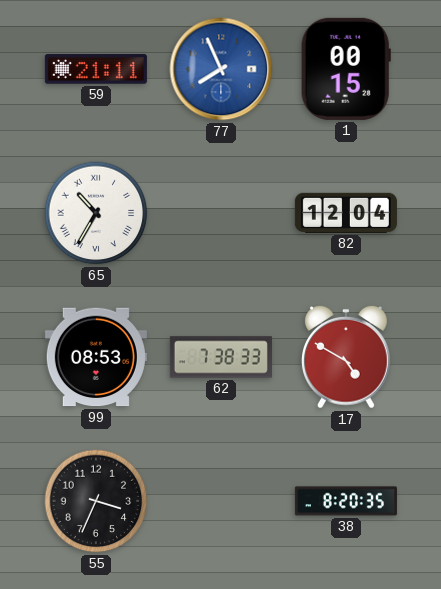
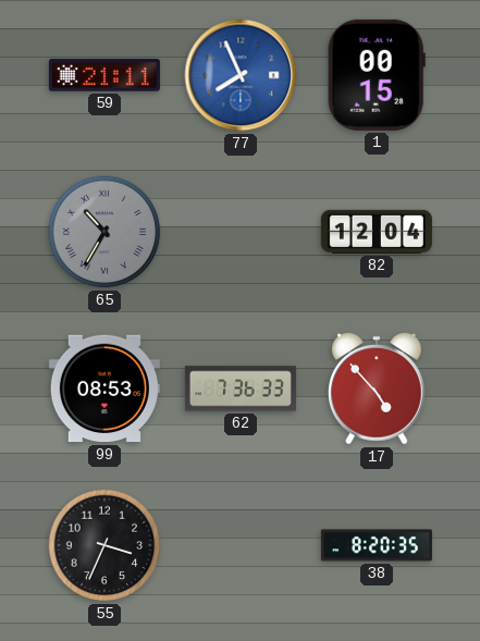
65 dial: white -> grey (104, 232)
62: 7:38 -> 7:36 (241, 389)
17: 4:50 -> 4:53 (377, 389)
